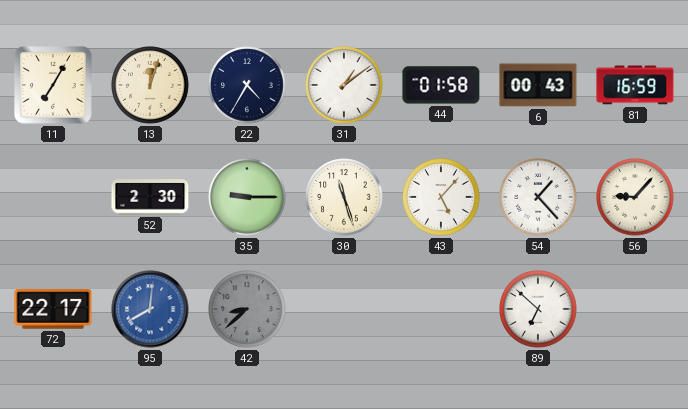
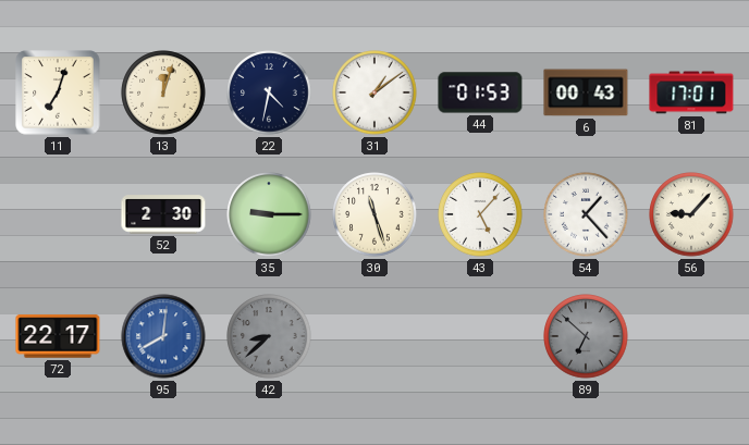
11: 7:05 -> 7:03 (58, 92)
22: 4:35 -> 4:32 (269, 92)
44: 01:58 -> 01:53 (480, 92)
81: 16:59 -> 17:01 (691, 92)
89 dial: white -> grey (586, 336)
